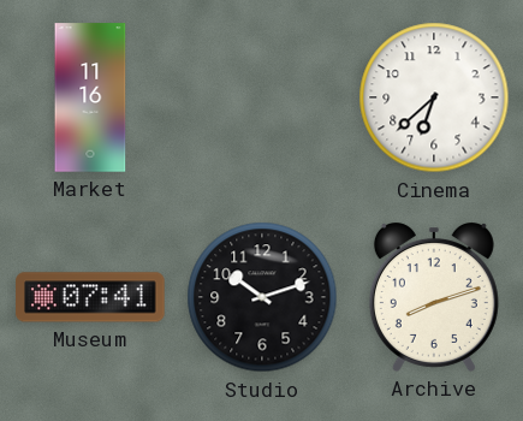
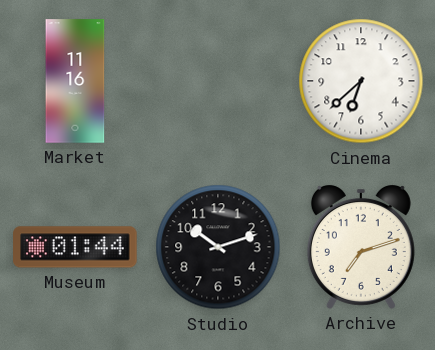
Museum: 07:41 -> 01:44 (75, 247)
Archive: 8:12 -> 7:12 (361, 247)
